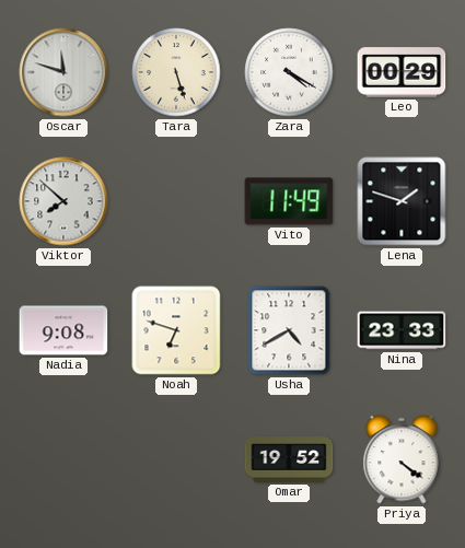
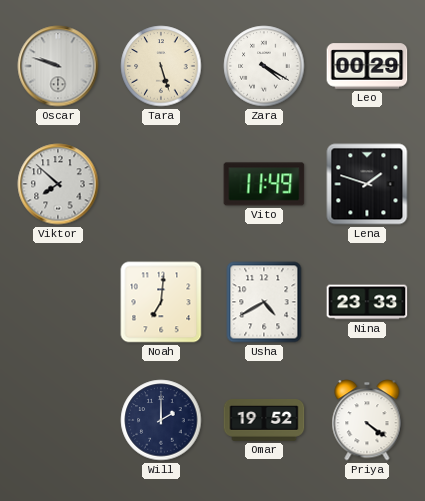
Oscar: 11:48 -> 9:48 (58, 66)
Nadia: 9:08 -> none (63, 330)
Noah: 6:48 -> 7:01 (161, 302)
Will: none -> 2:00 (161, 420)
